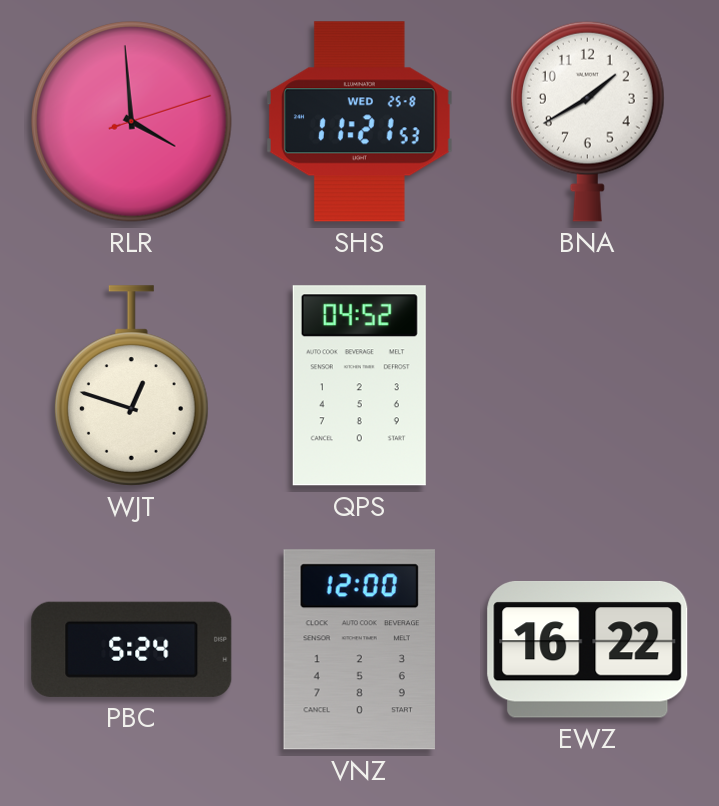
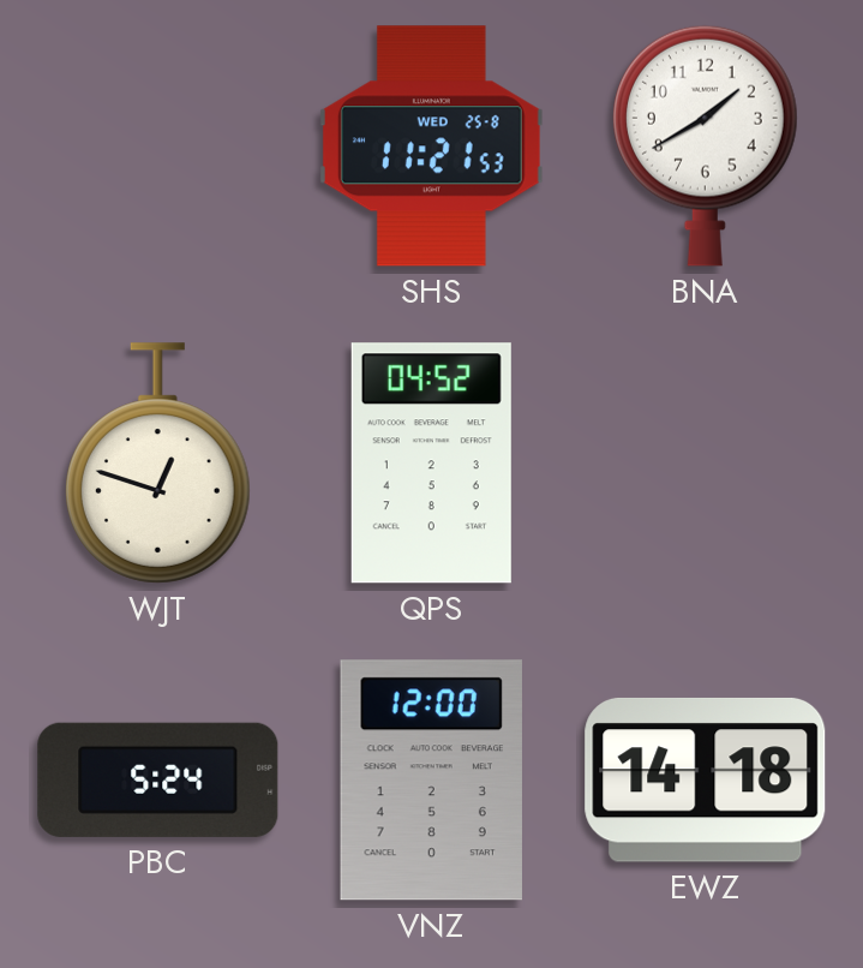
RLR: 3:59 -> none (132, 122)
EWZ: 16:22 -> 14:18 (706, 779)
